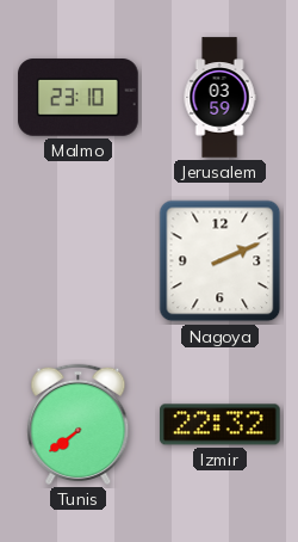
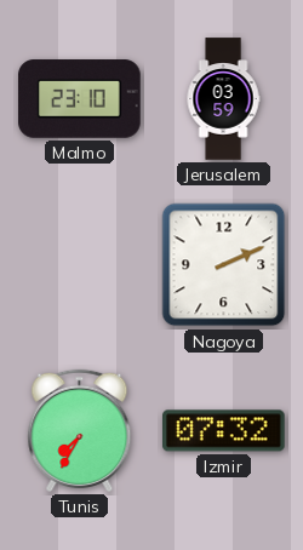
Tunis: 7:39 -> 7:35 (80, 430)
Izmir: 22:32 -> 07:32 (224, 431)
